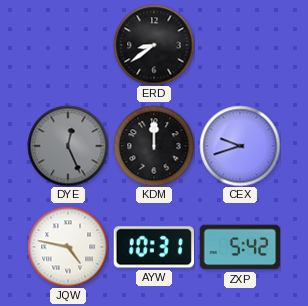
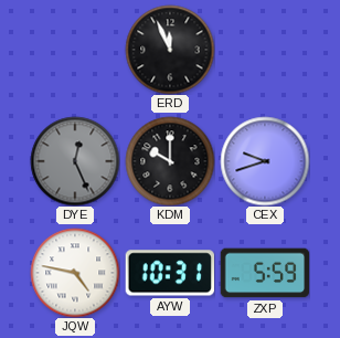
ERD: 8:39 -> 11:56 (170, 50)
KDM: 12:00 -> 10:00 (170, 161)
ZXP: 5:42 -> 5:59 (265, 273)
